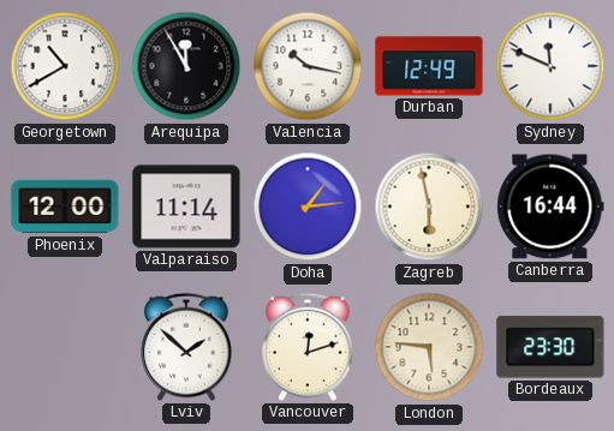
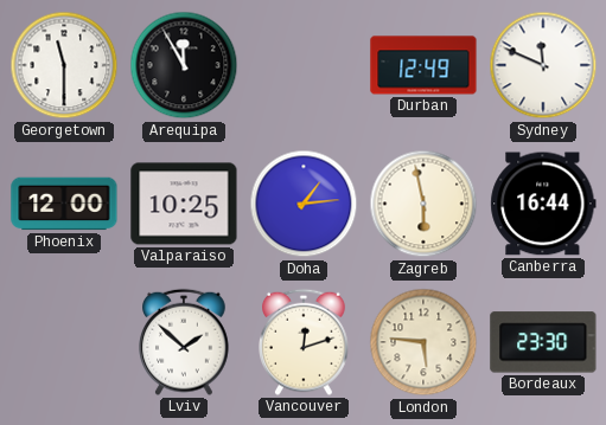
Georgetown: 10:40 -> 11:30 (64, 65)
Valencia: 10:17 -> none (308, 66)
Valparaiso: 11:14 -> 10:25 (184, 204)
